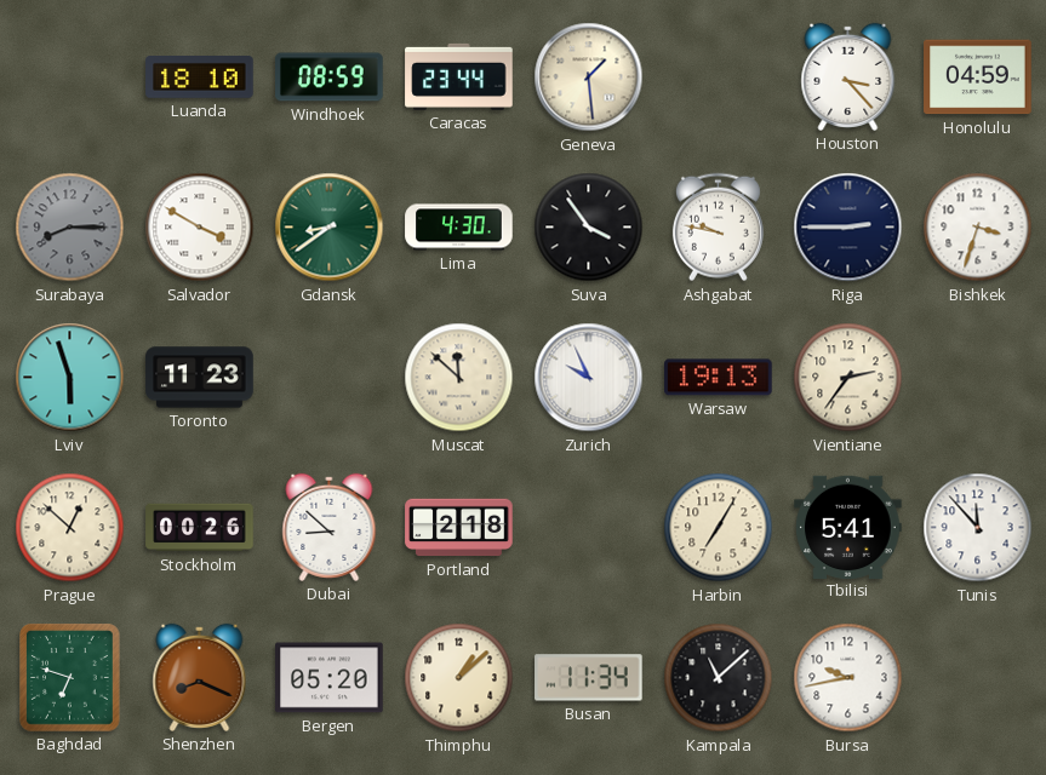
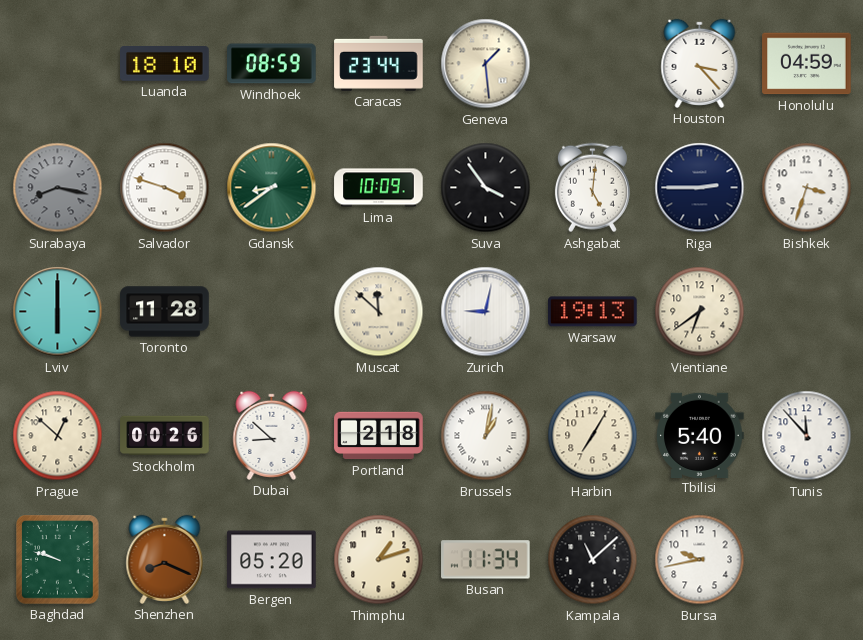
Surabaya: 8:15 -> 8:17 (58, 188)
Salvador: 3:50 -> 3:48 (165, 188)
Lima: 4:30 -> 10:09 (379, 188)
Ashgabat: 9:47 -> 5:01 (592, 188)
Lviv: 5:57 -> 6:00 (58, 312)
Toronto: 11:23 -> 11:28 (165, 312)
Zurich: 9:56 -> 9:02 (486, 312)
Vientiane: 2:36 -> 6:39 (700, 312)
Brussels: none -> 1:02 (486, 436)
Tbilisi: 5:41 -> 5:40 (700, 435)
Baghdad: 6:48 -> 9:48 (58, 560)
Thimphu: 1:08 -> 1:12 (379, 560)
